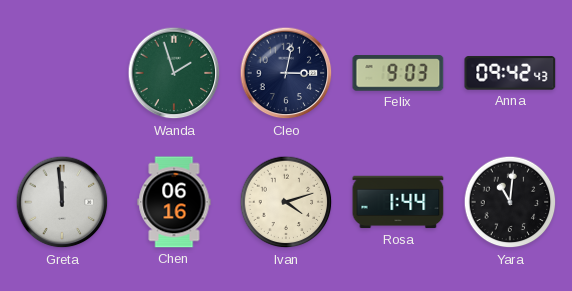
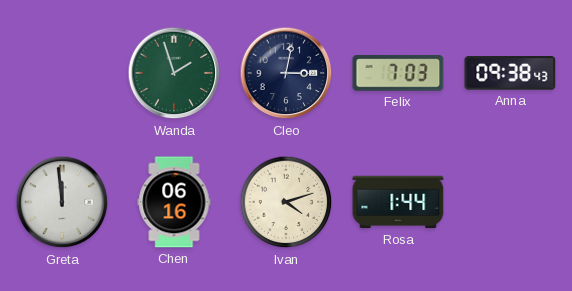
Felix: 9:03 -> 7:03 (398, 73)
Anna: 09:42 -> 09:38 (510, 73)
Yara: 11:01 -> none (510, 202)
